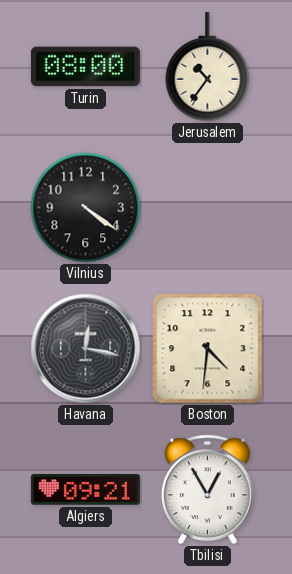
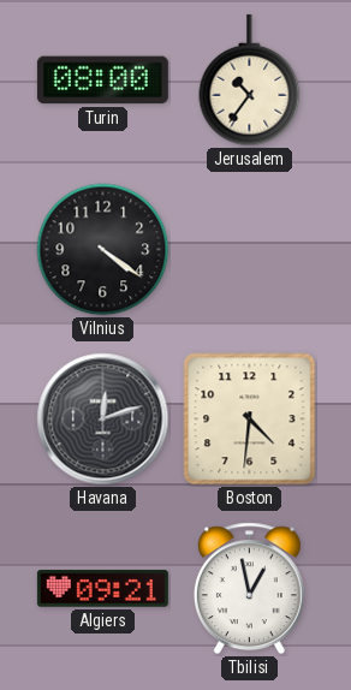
Havana: 12:17 -> 12:12 (103, 420)
Tbilisi: 12:55 -> 12:58 (249, 589)
